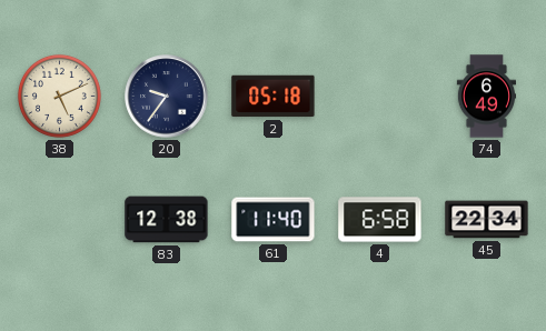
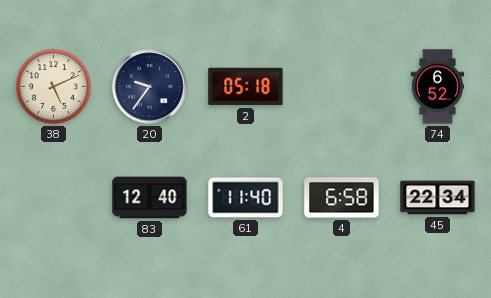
74: 6:49 -> 6:52 (437, 87)
83: 12:38 -> 12:40 (150, 198)
